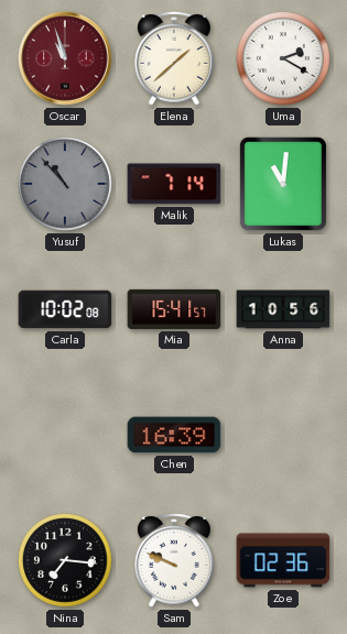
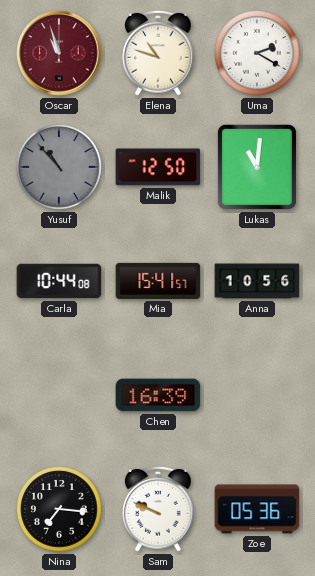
Elena: 1:38 -> 10:48 (158, 53)
Malik: 7:14 -> 12:50 (158, 167)
Carla: 10:02 -> 10:44 (59, 281)
Zoe: 02:36 -> 05:36 (257, 509)
